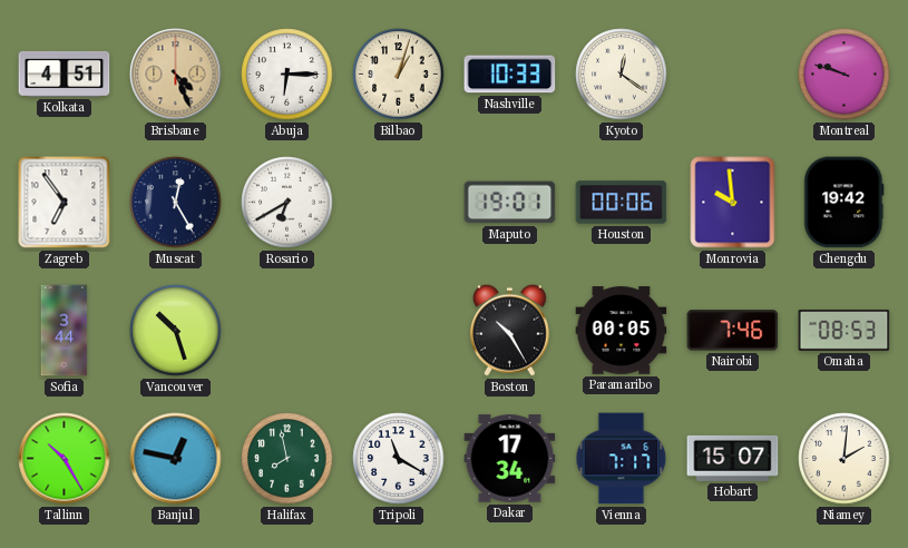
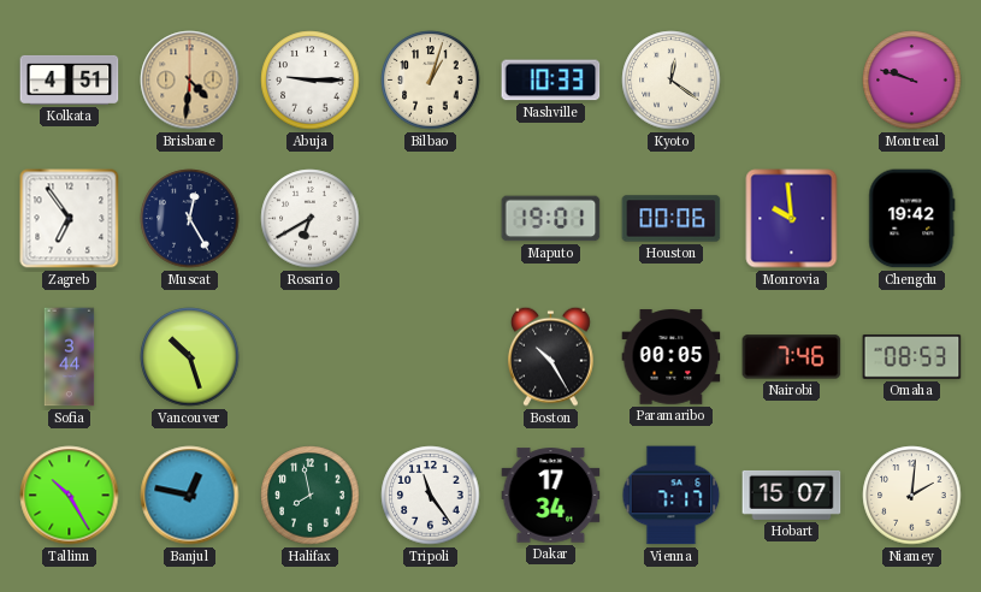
Brisbane: 4:26 -> 4:31 (190, 81)
Abuja: 6:15 -> 9:15 (311, 81)
Tripoli: 11:20 -> 11:24 (431, 496)
